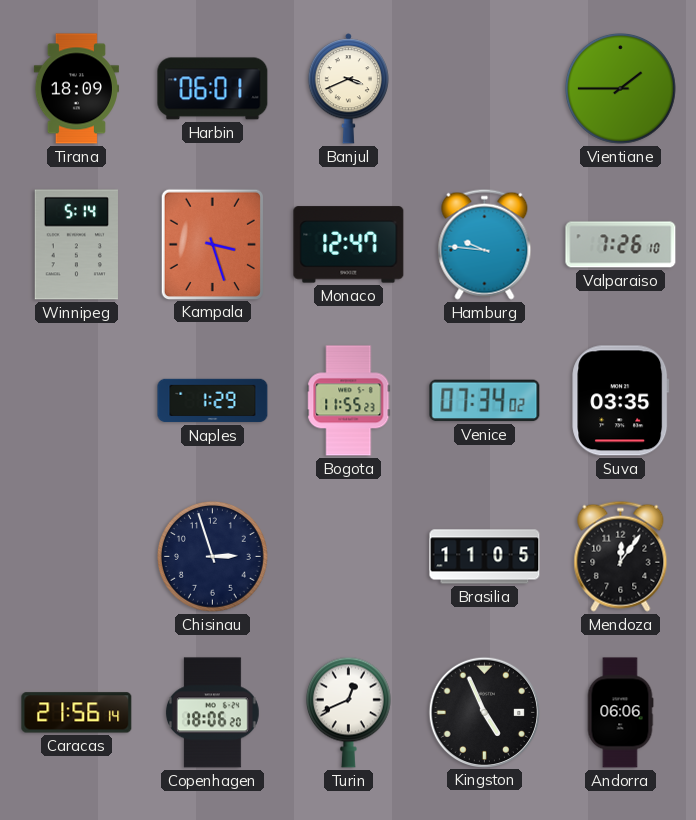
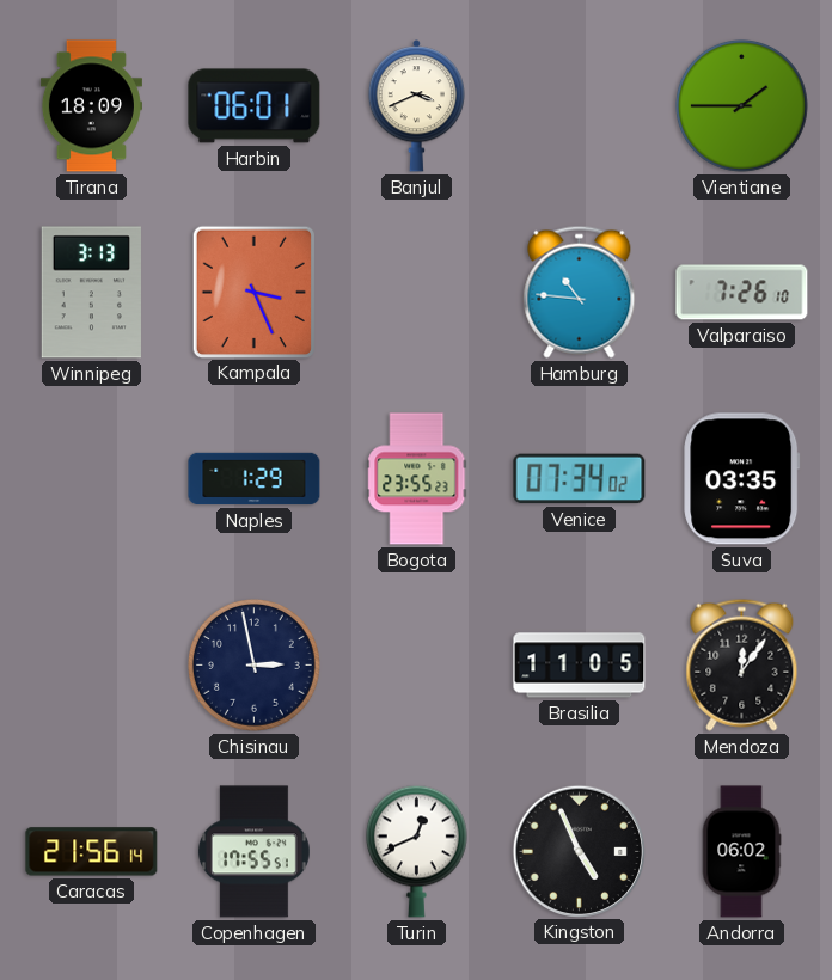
Winnipeg: 5:14 -> 3:13 (91, 293)
Kampala: 3:27 -> 3:26 (253, 292)
Monaco: 12:47 -> none (349, 245)
Hamburg: 9:46 -> 10:46 (580, 292)
Bogota: 11:55 -> 23:55 (417, 479)
Chisinau: 2:57 -> 2:58 (255, 666)
Copenhagen: 18:06 -> 17:55 (253, 852)
Andorra: 06:06 -> 06:02 (741, 852)
